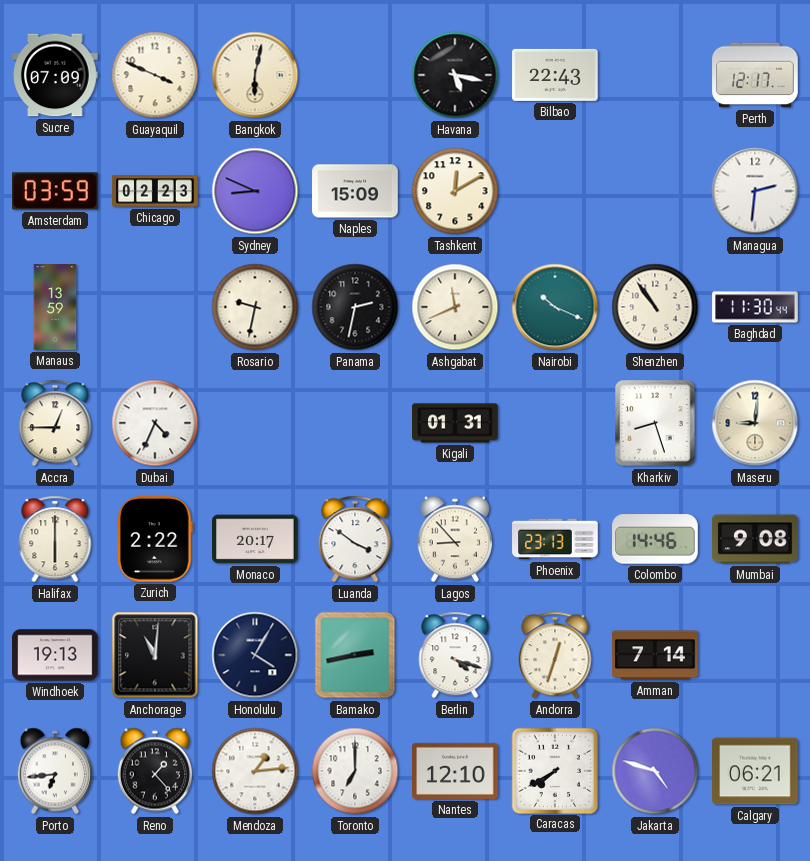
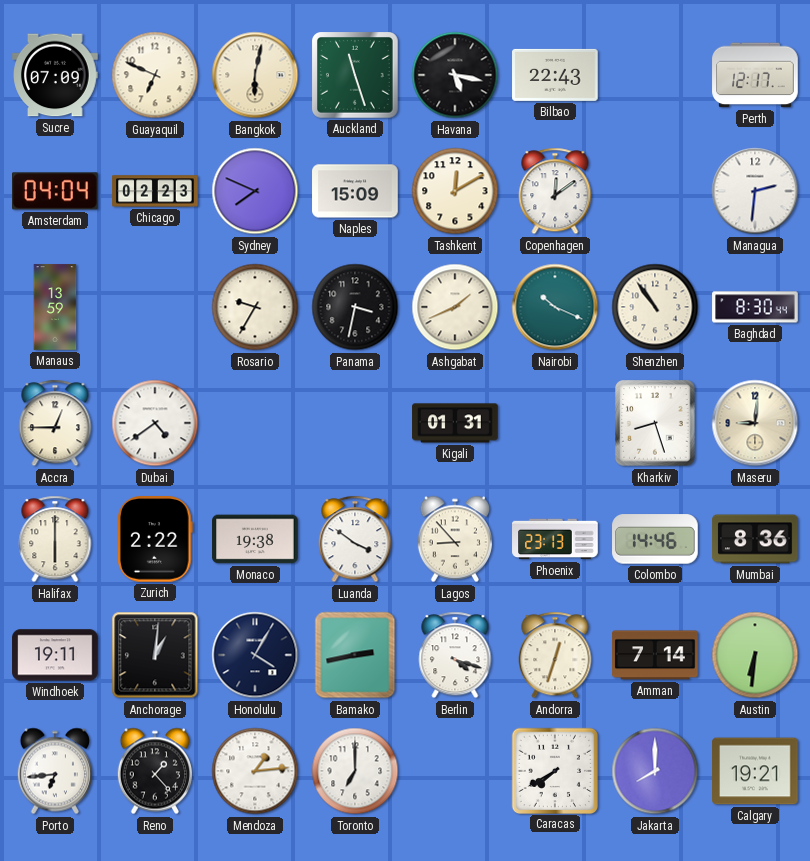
Guayaquil: 3:49 -> 6:49 (155, 75)
Auckland: none -> 11:27 (356, 76)
Amsterdam: 03:59 -> 04:04 (56, 191)
Sydney: 8:49 -> 7:49 (255, 191)
Copenhagen: none -> 12:09 (555, 191)
Rosario: 9:32 -> 9:35 (255, 307)
Panama: 2:32 -> 3:32 (355, 307)
Ashgabat: 11:41 -> 1:41 (455, 307)
Baghdad: 11:30 -> 8:30 (755, 307)
Dubai: 4:34 -> 4:39 (155, 423)
Monaco: 20:17 -> 19:38 (255, 539)
Mumbai: 9:08 -> 8:36 (755, 539)
Windhoek: 19:13 -> 19:11 (55, 655)
Anchorage: 11:01 -> 1:01 (155, 655)
Austin: none -> 6:31 (755, 655)
Nantes: 12:10 -> none (455, 771)
Jakarta: 4:48 -> 8:00 (655, 771)
Calgary: 06:21 -> 19:21 (755, 771)
